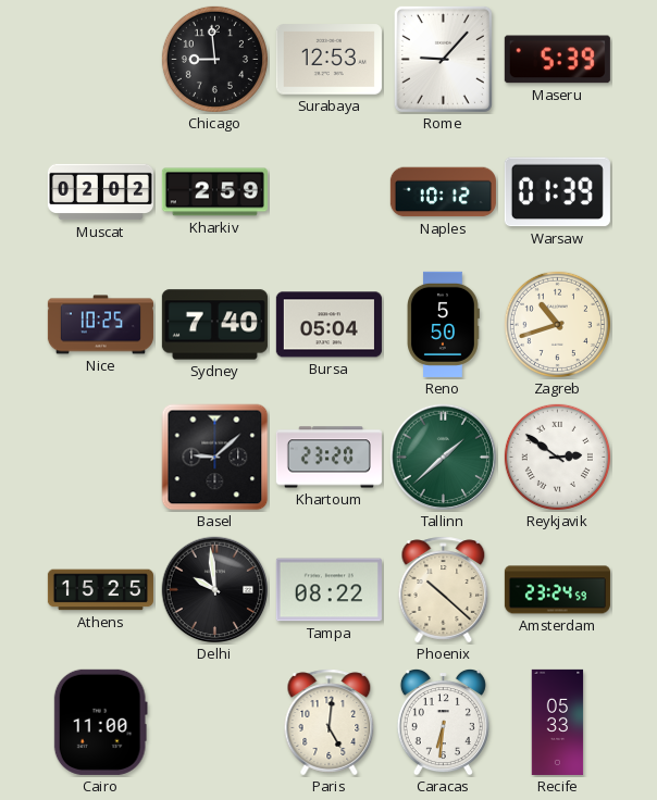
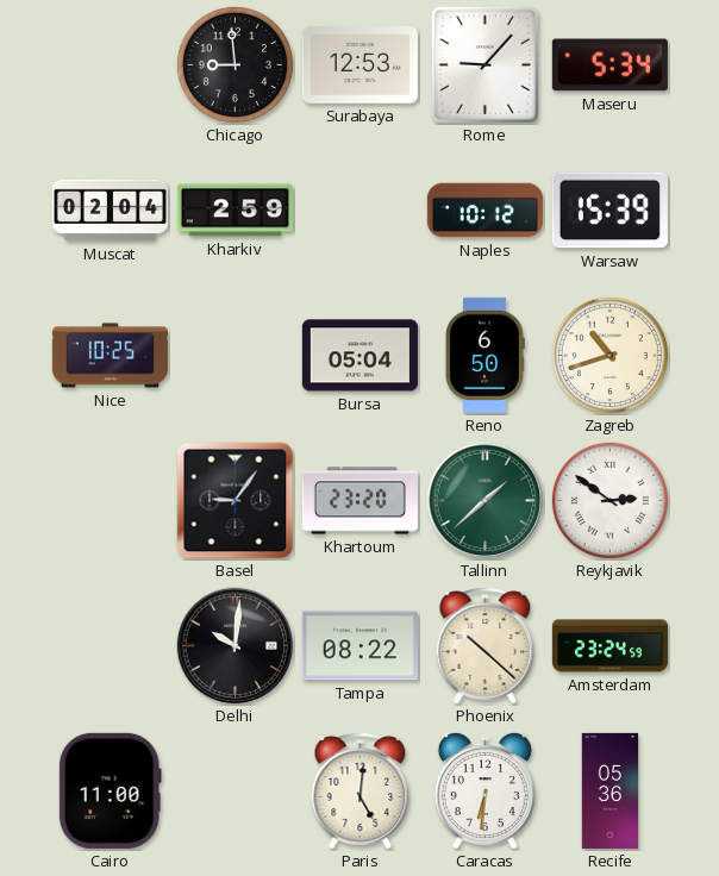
Maseru: 5:39 -> 5:34 (609, 65)
Muscat: 02:02 -> 02:04 (110, 211)
Warsaw: 01:39 -> 15:39 (609, 211)
Sydney: 7:40 -> none (214, 325)
Reno: 5:50 -> 6:50 (486, 355)
Basel: 9:08 -> 9:06 (236, 501)
Athens: 15:25 -> none (100, 590)
Delhi: 9:59 -> 10:01 (236, 646)
Recife: 05:33 -> 05:36 (611, 790)
